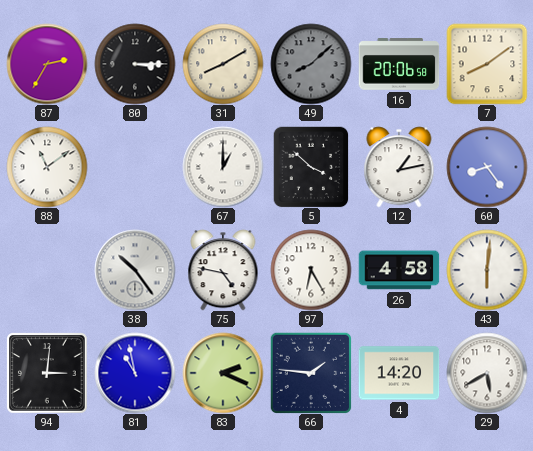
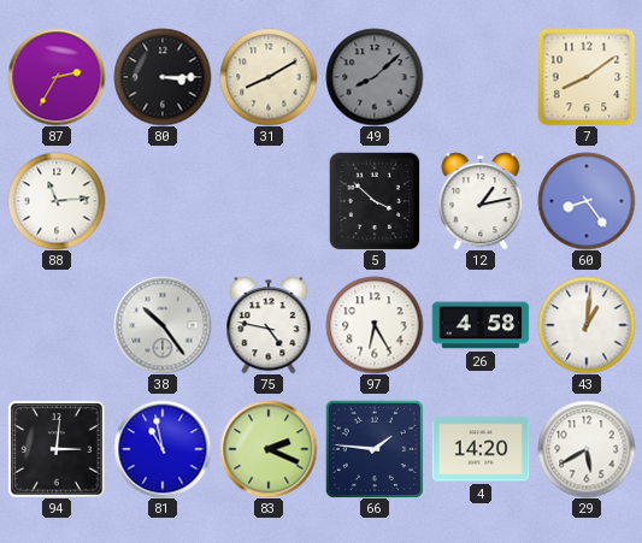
16: 20:06 -> none (399, 64)
88: 11:09 -> 11:14 (57, 201)
67: 1:00 -> none (223, 167)
43: 6:01 -> 1:01 (587, 325)
